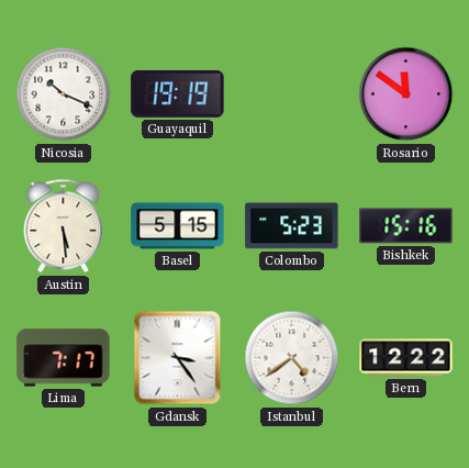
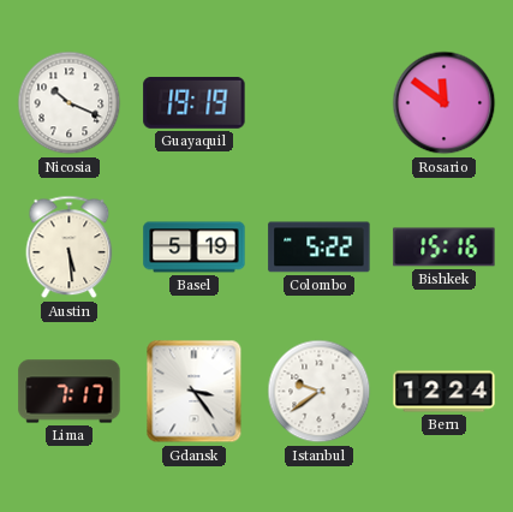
Basel: 5:15 -> 5:19 (195, 248)
Colombo: 5:23 -> 5:22 (320, 248)
Istanbul: 4:39 -> 9:39 (320, 392)
Bern: 12:22 -> 12:24 (445, 392)
